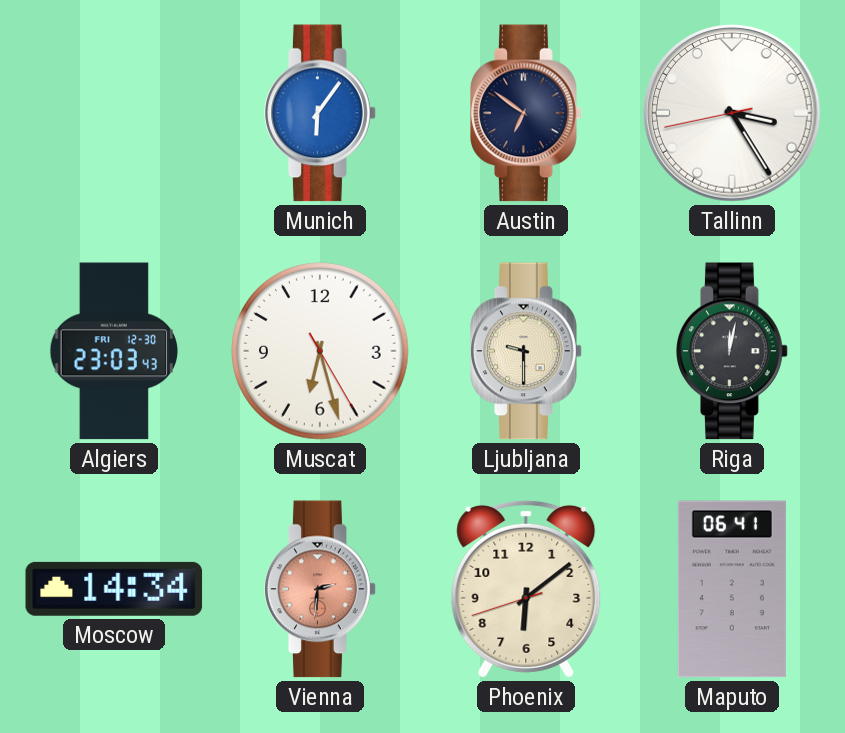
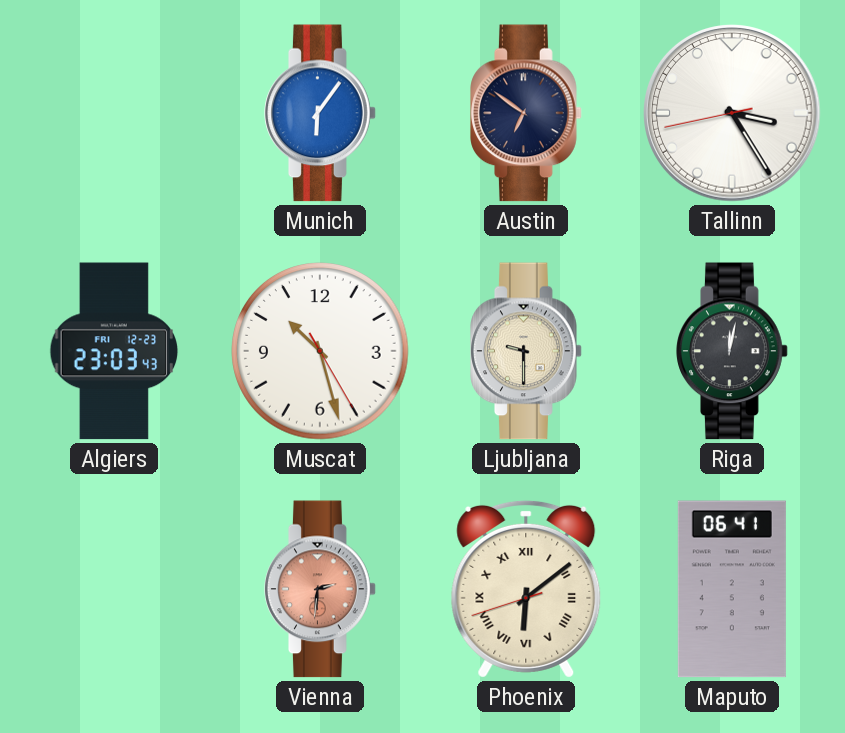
Algiers date: FRI 12-30 -> FRI 12-23 (114, 351)
Muscat: 6:27 -> 10:27 (320, 351)
Moscow: 14:34 -> none (114, 589)
Phoenix numerals: Arabic -> Roman (526, 589)
